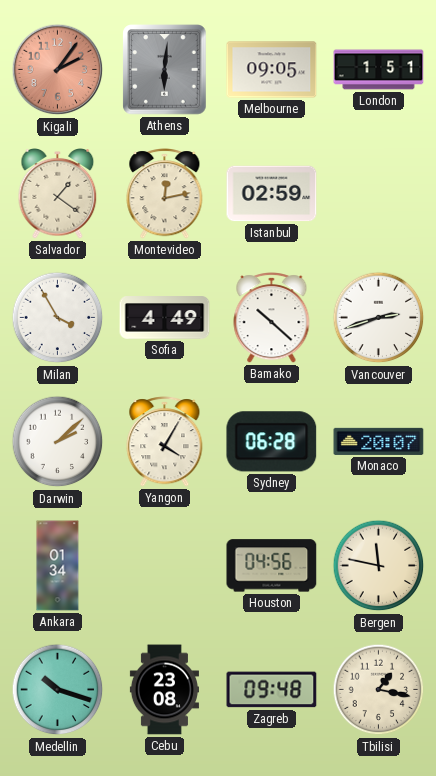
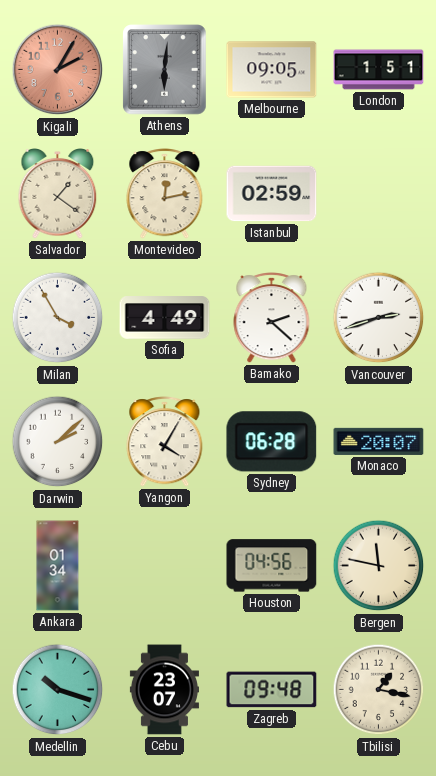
Kigali: 2:06 -> 2:05 (58, 70)
Bamako: 10:22 -> 2:22 (272, 318)
Cebu: 23:08 -> 23:07 (164, 690)
